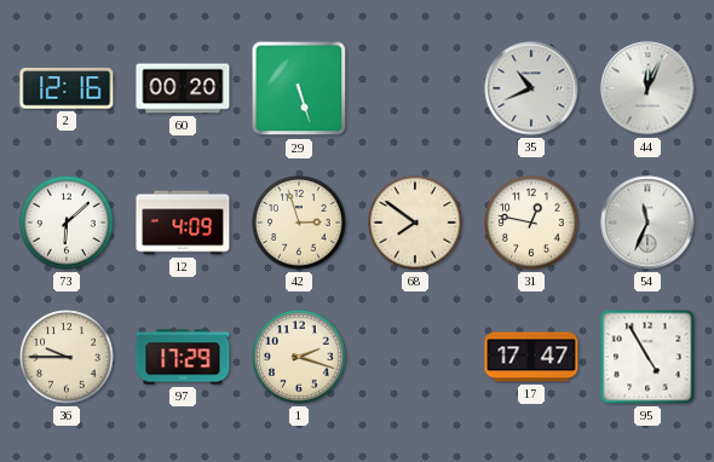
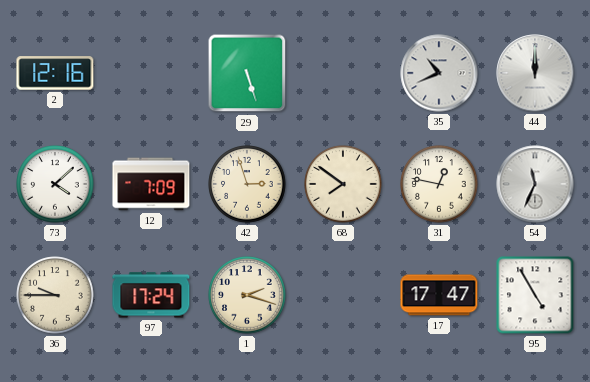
60: 00:20 -> none (183, 88)
44: 12:04 -> 12:00 (535, 73)
73: 6:08 -> 4:08 (55, 184)
12: 4:09 -> 7:09 (151, 184)
97: 17:29 -> 17:24 (151, 295)
